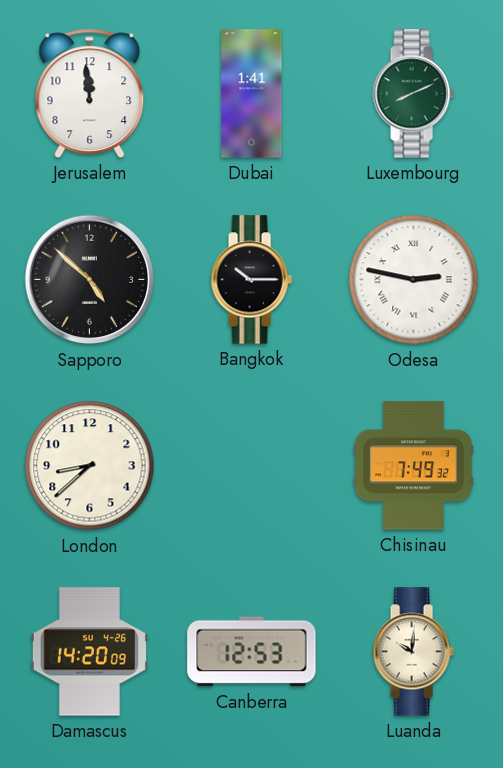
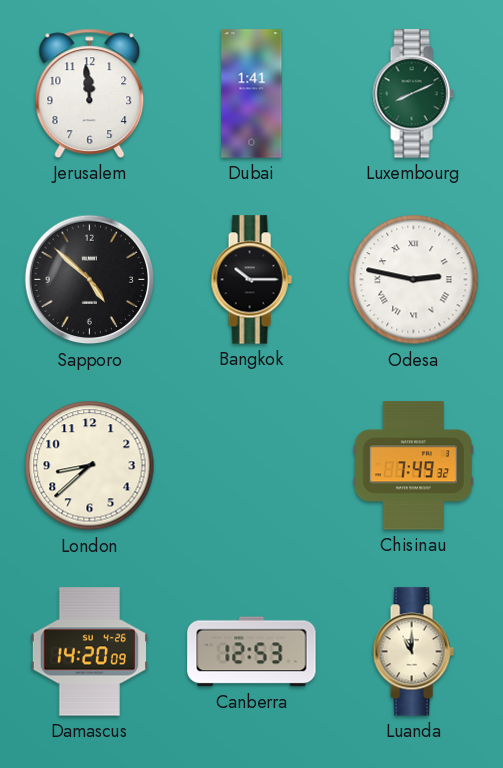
Luanda: 10:01 -> 11:00 (413, 652)
